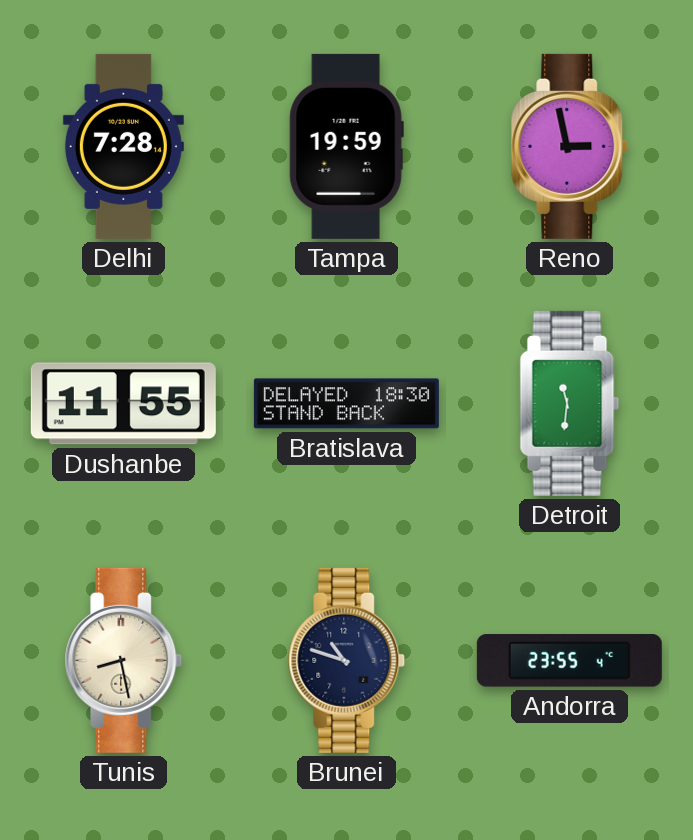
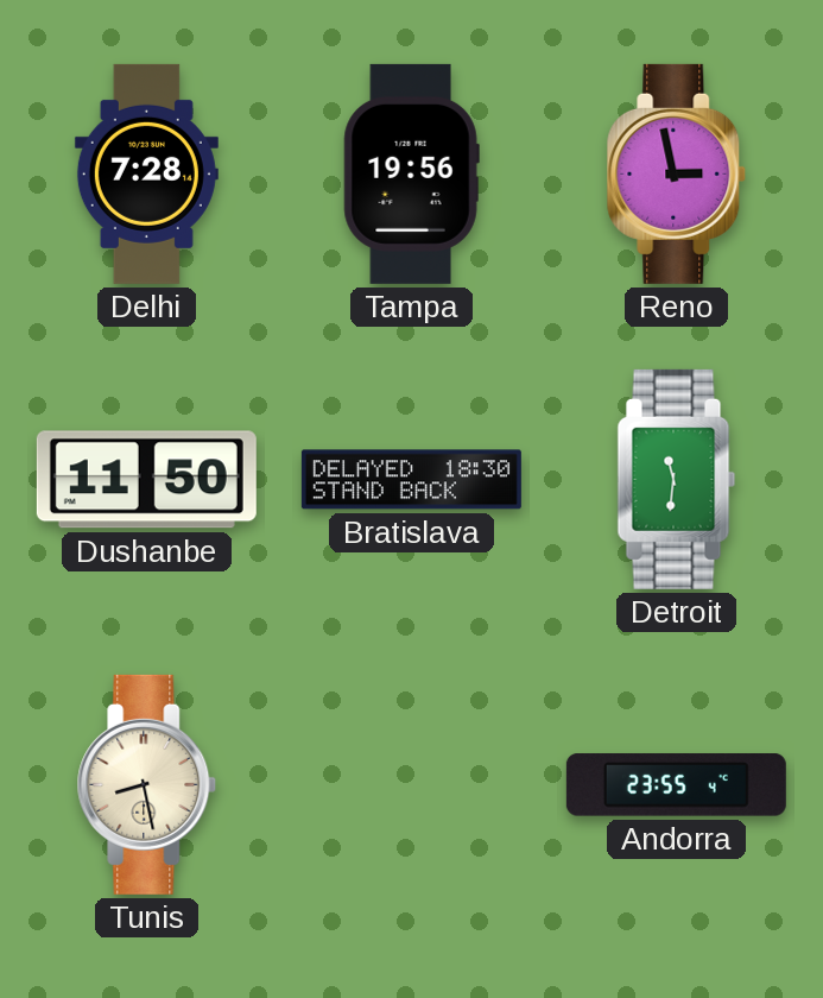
Tampa: 19:59 -> 19:56 (411, 173)
Dushanbe: 11:55 -> 11:50 (146, 480)
Brunei: 10:48 -> none (347, 660)
